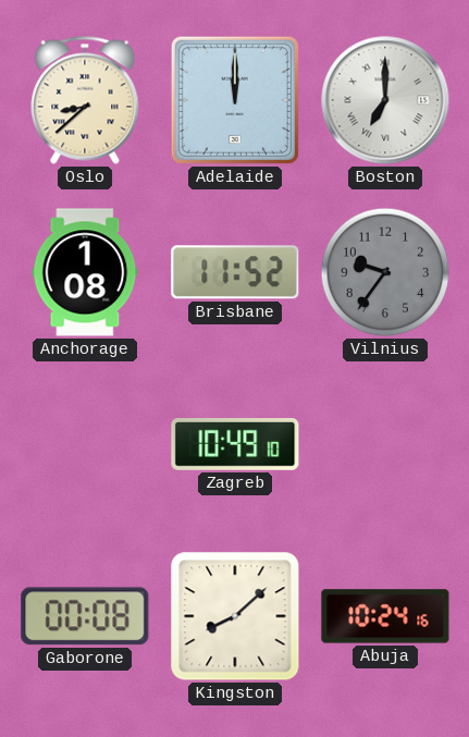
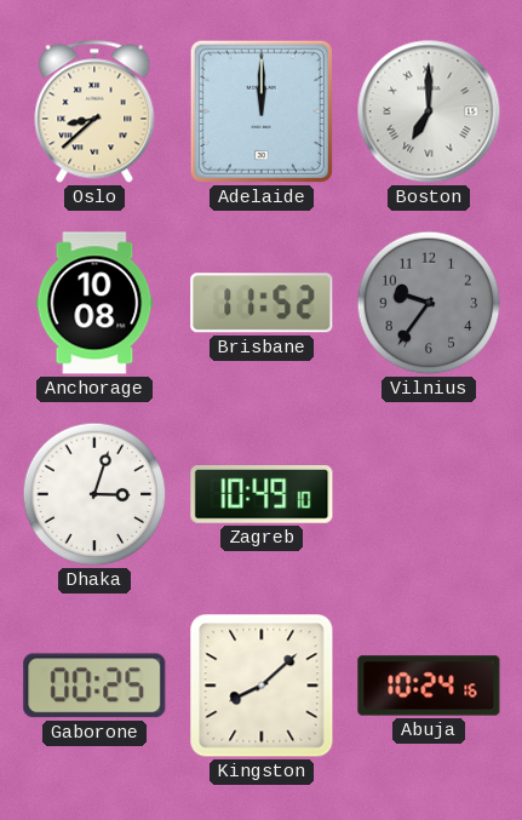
Anchorage: 1:08 -> 10:08 (94, 303)
Dhaka: none -> 3:03 (94, 494)
Gaborone: 00:08 -> 00:25 (94, 686)
